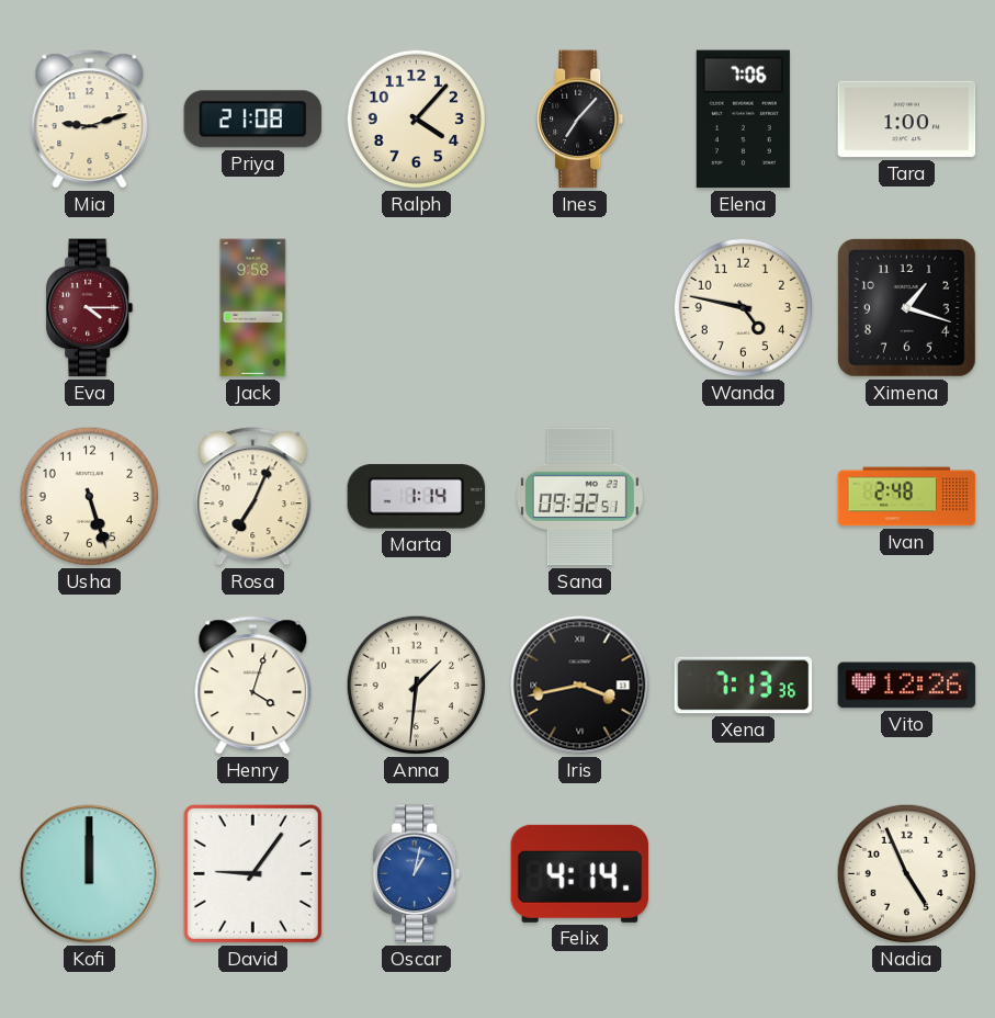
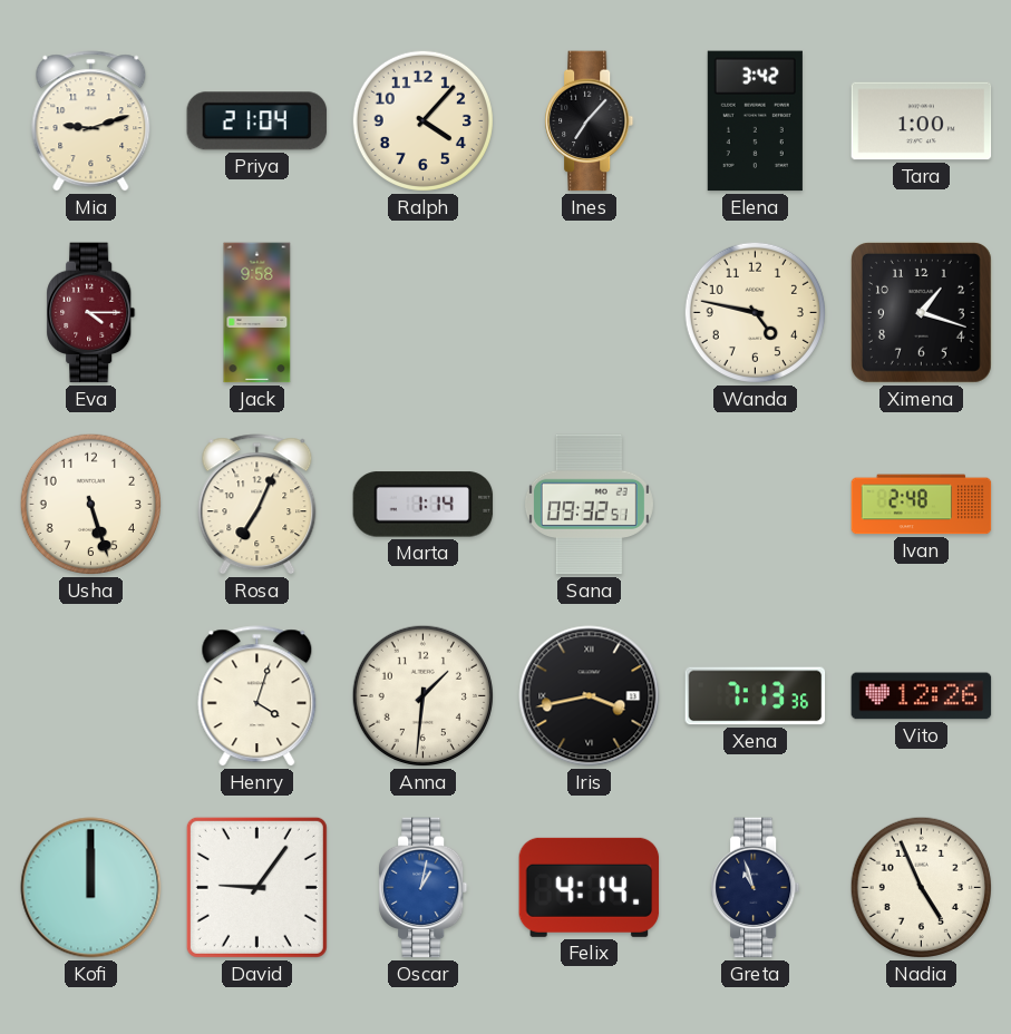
Priya: 21:08 -> 21:04 (257, 121)
Elena: 7:06 -> 3:42 (755, 121)
Greta: none -> 10:57 (756, 888)
